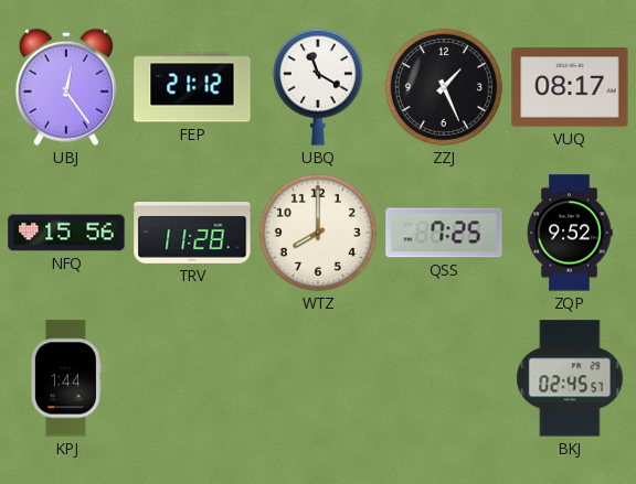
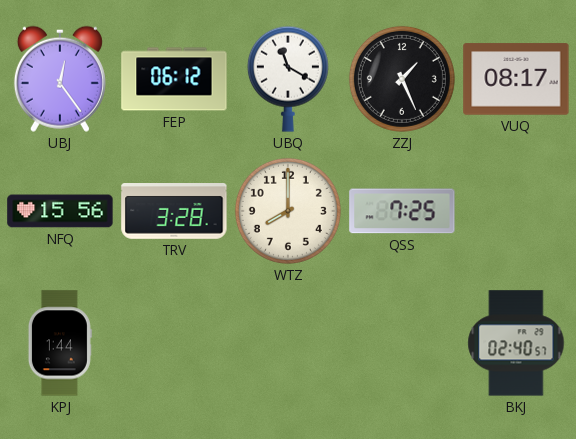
FEP: 21:12 -> 06:12 (174, 79)
TRV: 11:28 -> 3:28 (174, 212)
ZQP: 9:52 -> none (570, 233)
BKJ: 02:45 -> 02:40 (516, 343)
